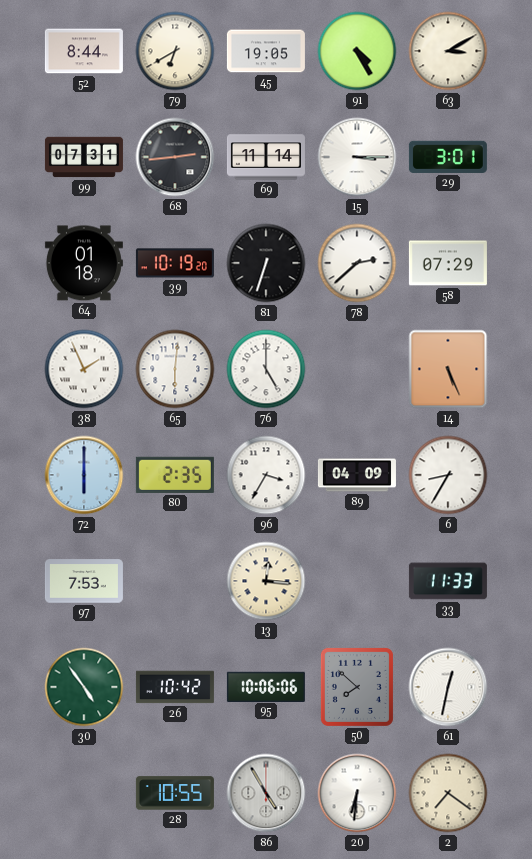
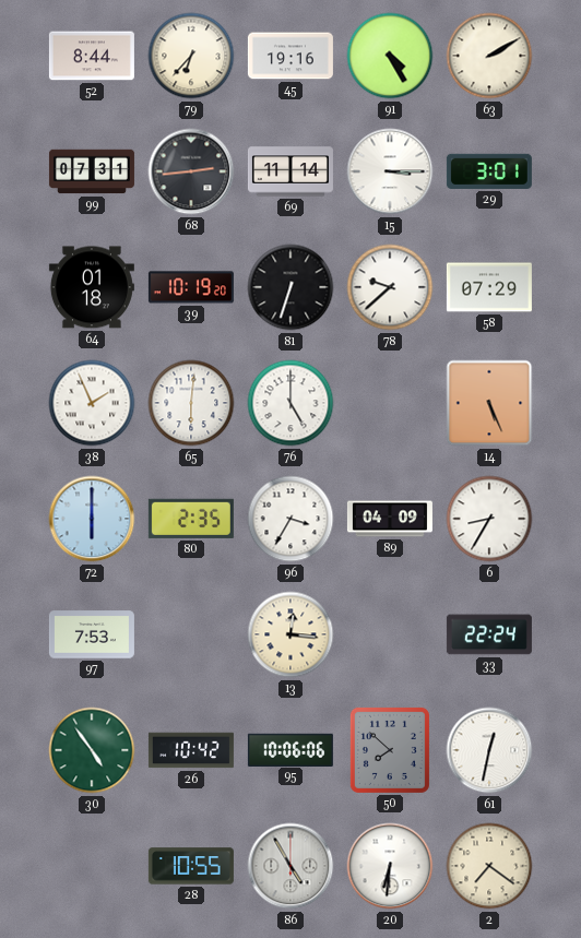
79: 6:40 -> 6:37 (191, 56)
45: 19:05 -> 19:16 (290, 56)
63: 3:10 -> 2:10 (489, 56)
78: 2:38 -> 9:38 (390, 287)
33: 11:33 -> 22:24 (489, 634)
